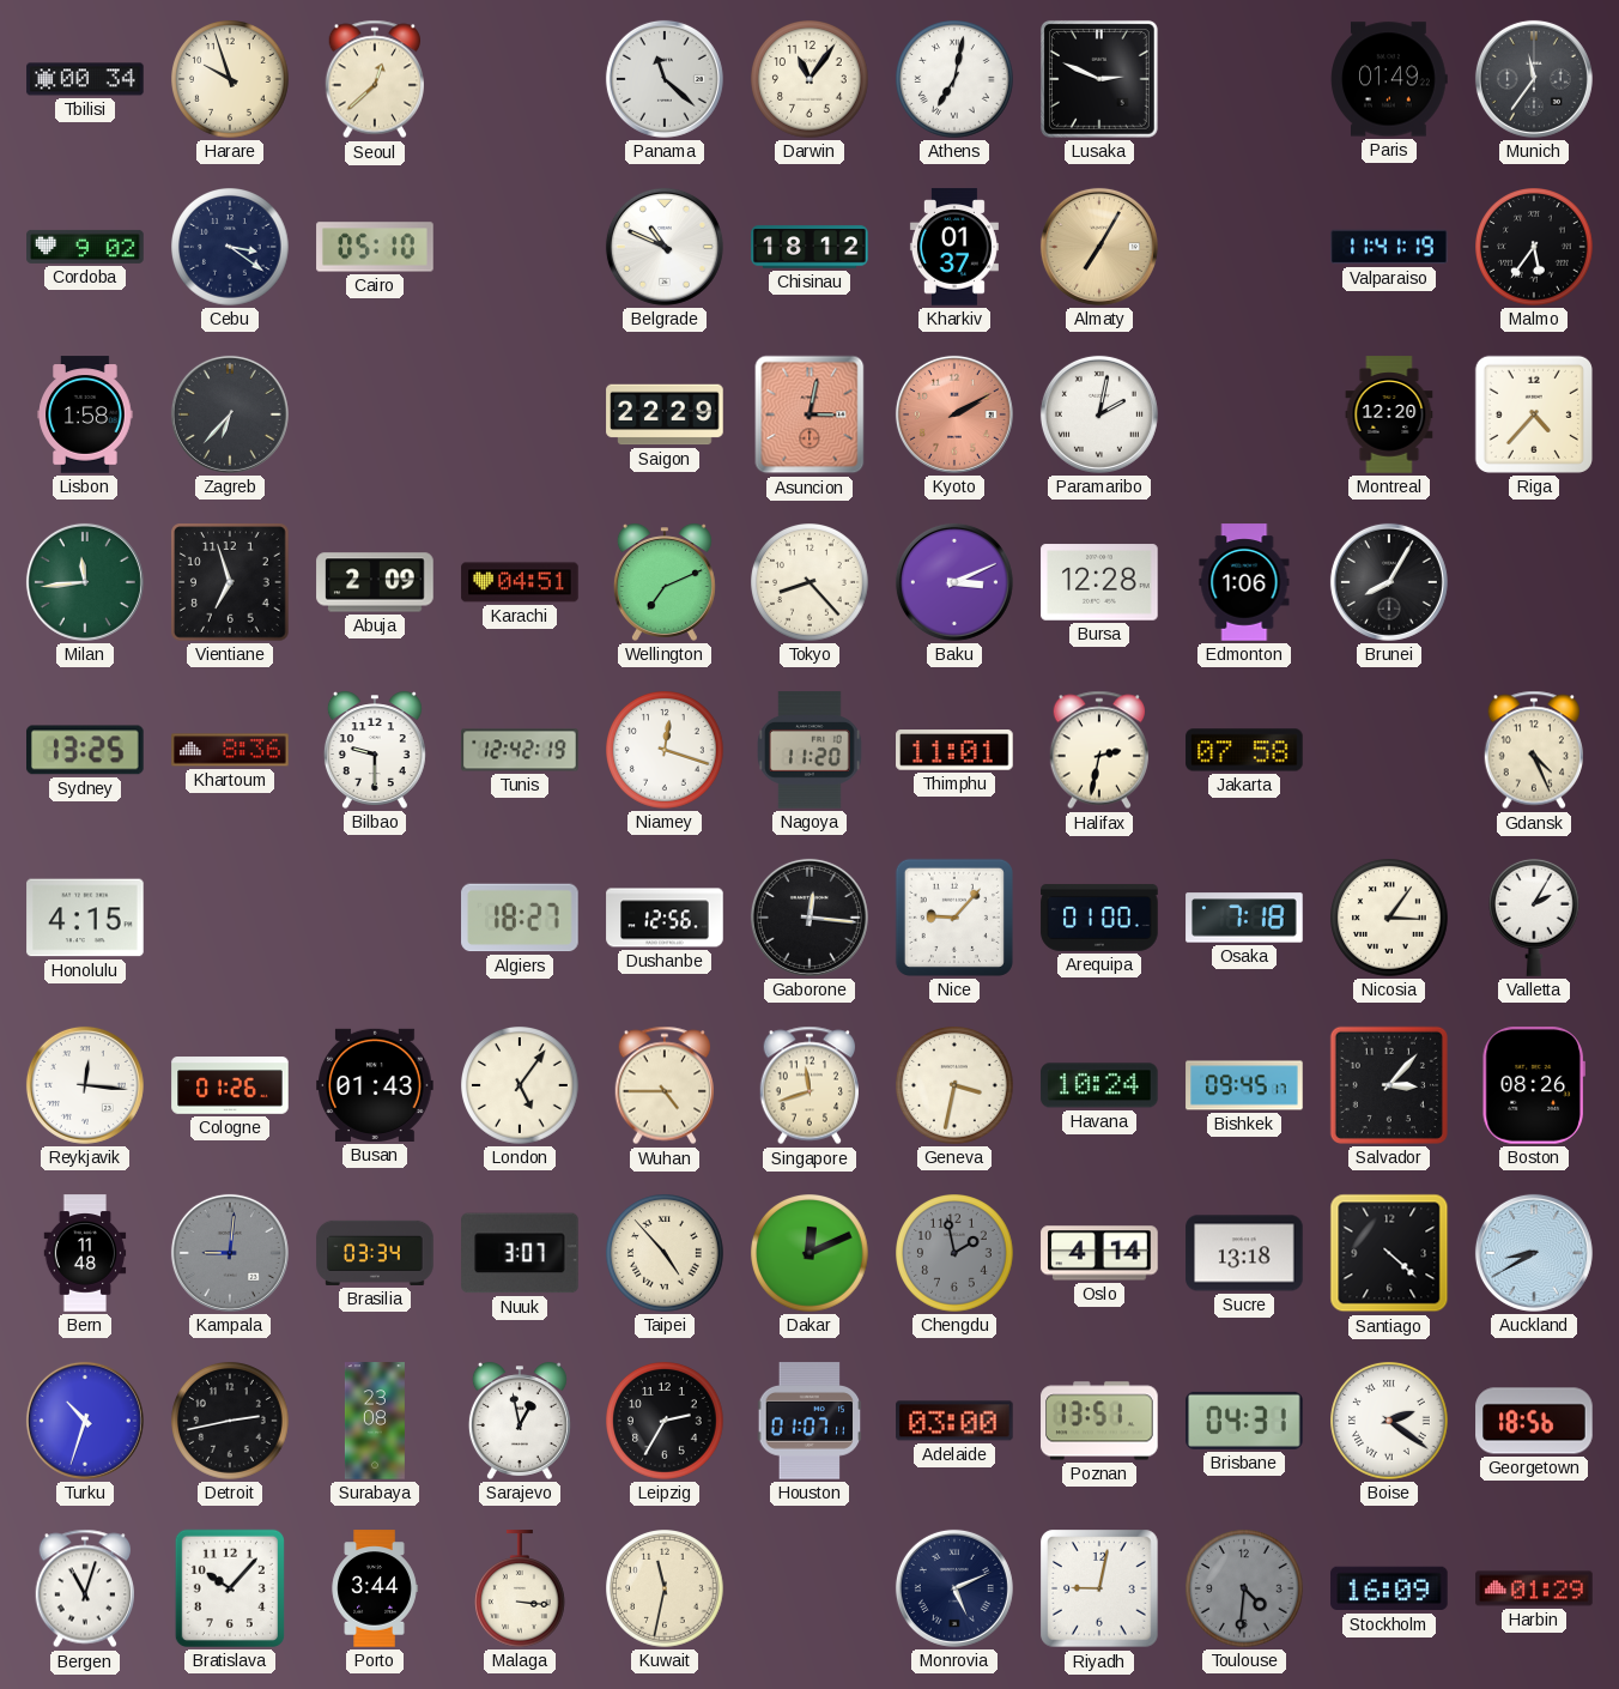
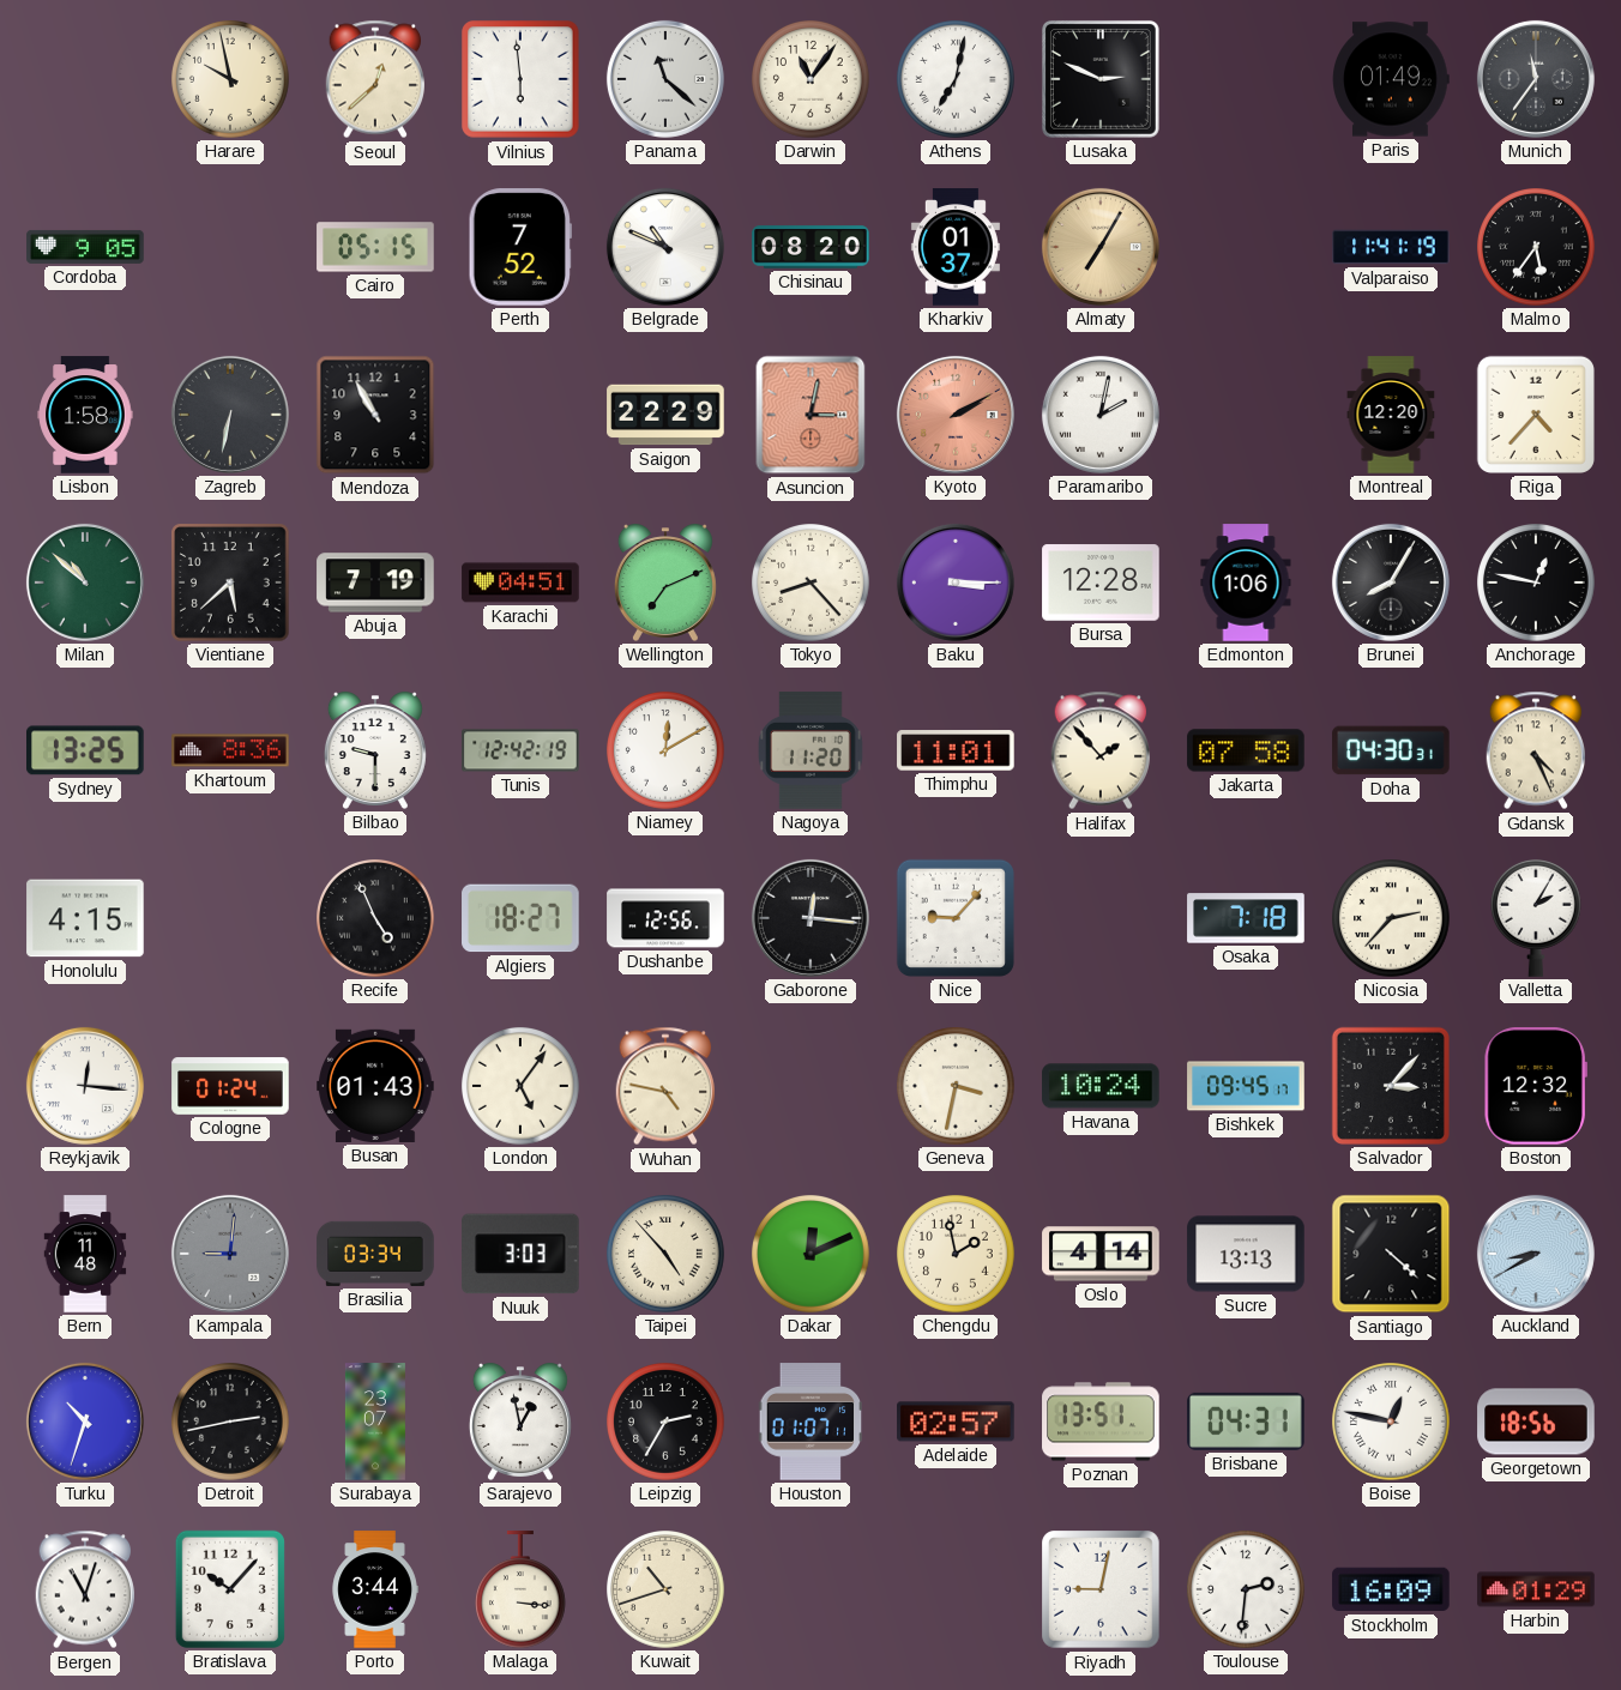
Tbilisi: 00:34 -> none (85, 79)
Harare: 9:57 -> 9:58 (231, 80)
Vilnius: none -> 5:59 (520, 79)
Cordoba: 9:02 -> 9:05 (85, 247)
Cebu: 3:21 -> none (231, 248)
Cairo: 05:10 -> 05:15 (375, 247)
Perth: none -> 7:52 (520, 247)
Chisinau: 18:12 -> 08:20 (810, 247)
Zagreb: 6:37 -> 6:32 (230, 415)
Mendoza: none -> 10:55 (375, 415)
Milan: 11:44 -> 10:52 (85, 583)
Vientiane: 6:57 -> 5:38 (230, 583)
Abuja: 2:09 -> 7:19 (375, 583)
Baku: 3:11 -> 3:15 (956, 583)
Anchorage: none -> 12:47 (1537, 584)
Niamey: 12:18 -> 12:10 (667, 752)
Halifax: 2:32 -> 1:53 (1101, 750)
Doha: none -> 04:30 (1391, 750)
Recife: none -> 4:56 (376, 919)
Arequipa: 01:00 -> none (1099, 918)
Nicosia: 3:06 -> 2:37 (1392, 919)
Cologne: 01:26 -> 01:24 (230, 1086)
Wuhan: 4:45 -> 4:47 (665, 1086)
Singapore: 11:42 -> none (809, 1085)
Boston: 08:26 -> 12:32 (1536, 1086)
Nuuk: 3:07 -> 3:03 (520, 1254)
Chengdu dial: grey -> cream (957, 1255)
Sucre: 13:18 -> 13:13 (1246, 1254)
Surabaya: 23:08 -> 23:07 (375, 1422)
Adelaide: 03:00 -> 02:57 (956, 1422)
Boise: 2:21 -> 12:47 (1392, 1423)
Kuwait: 11:32 -> 10:42 (667, 1591)
Monrovia: 5:11 -> none (954, 1588)
Toulouse: 4:31 -> 2:31 (1247, 1591)
Toulouse dial: grey -> white (1247, 1591)
